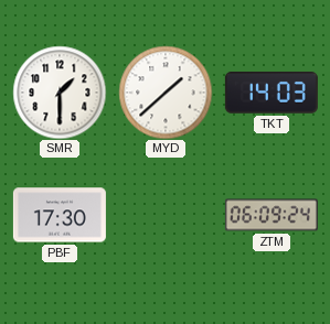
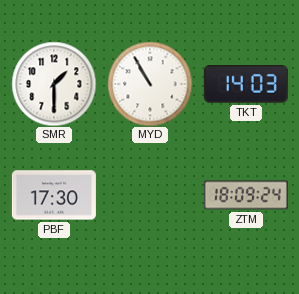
MYD: 1:38 -> 10:55 (150, 84)
ZTM: 06:09 -> 18:09 (246, 195)
